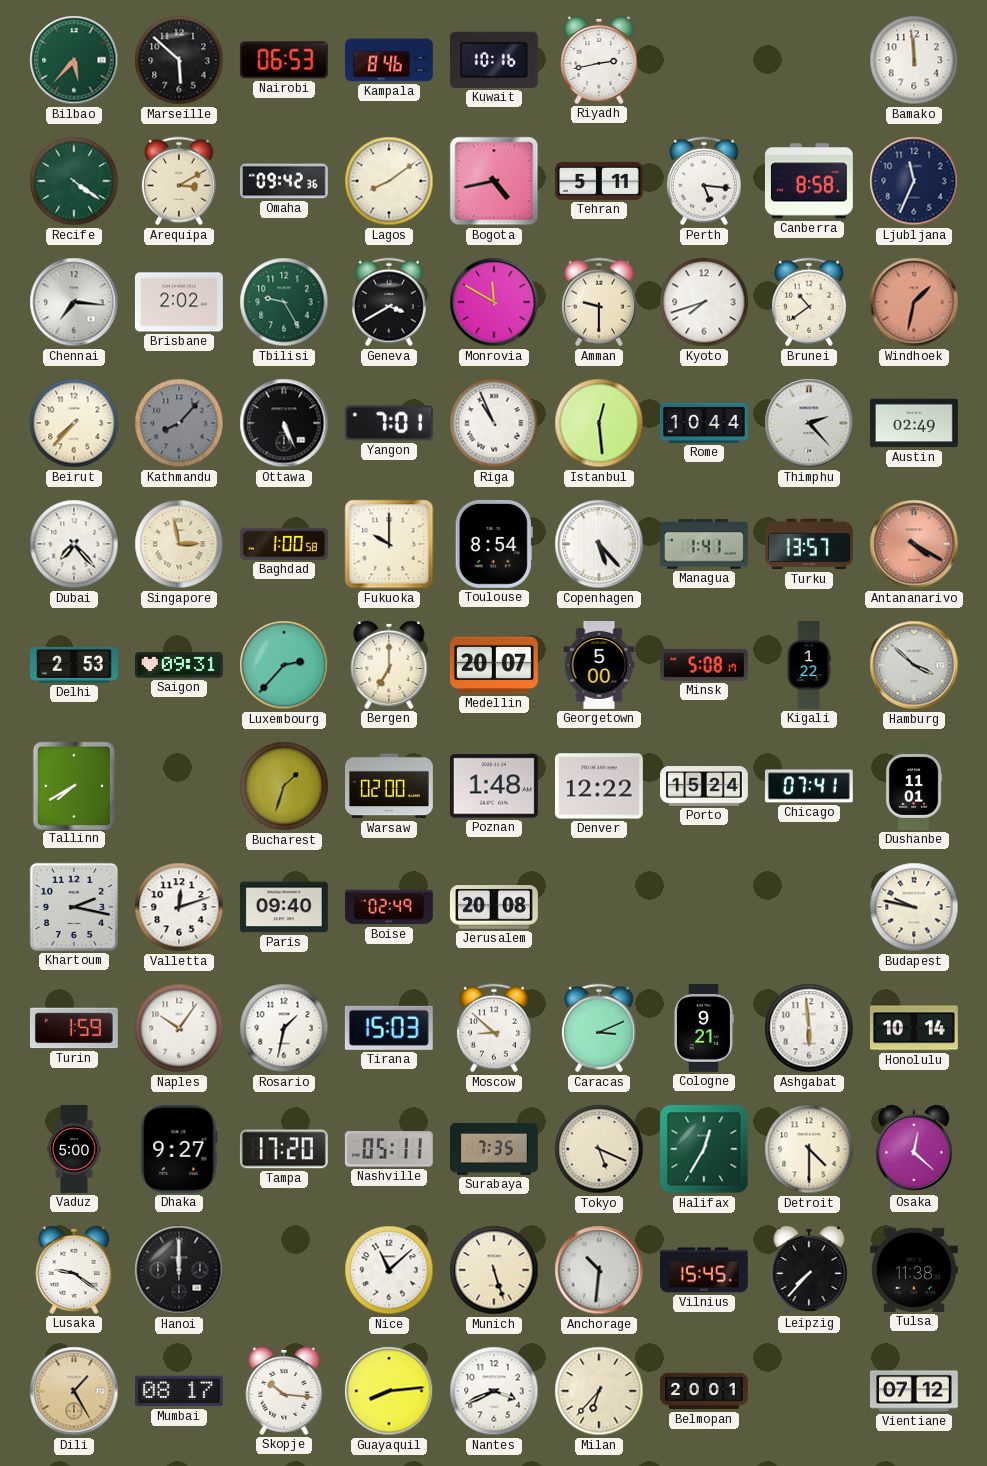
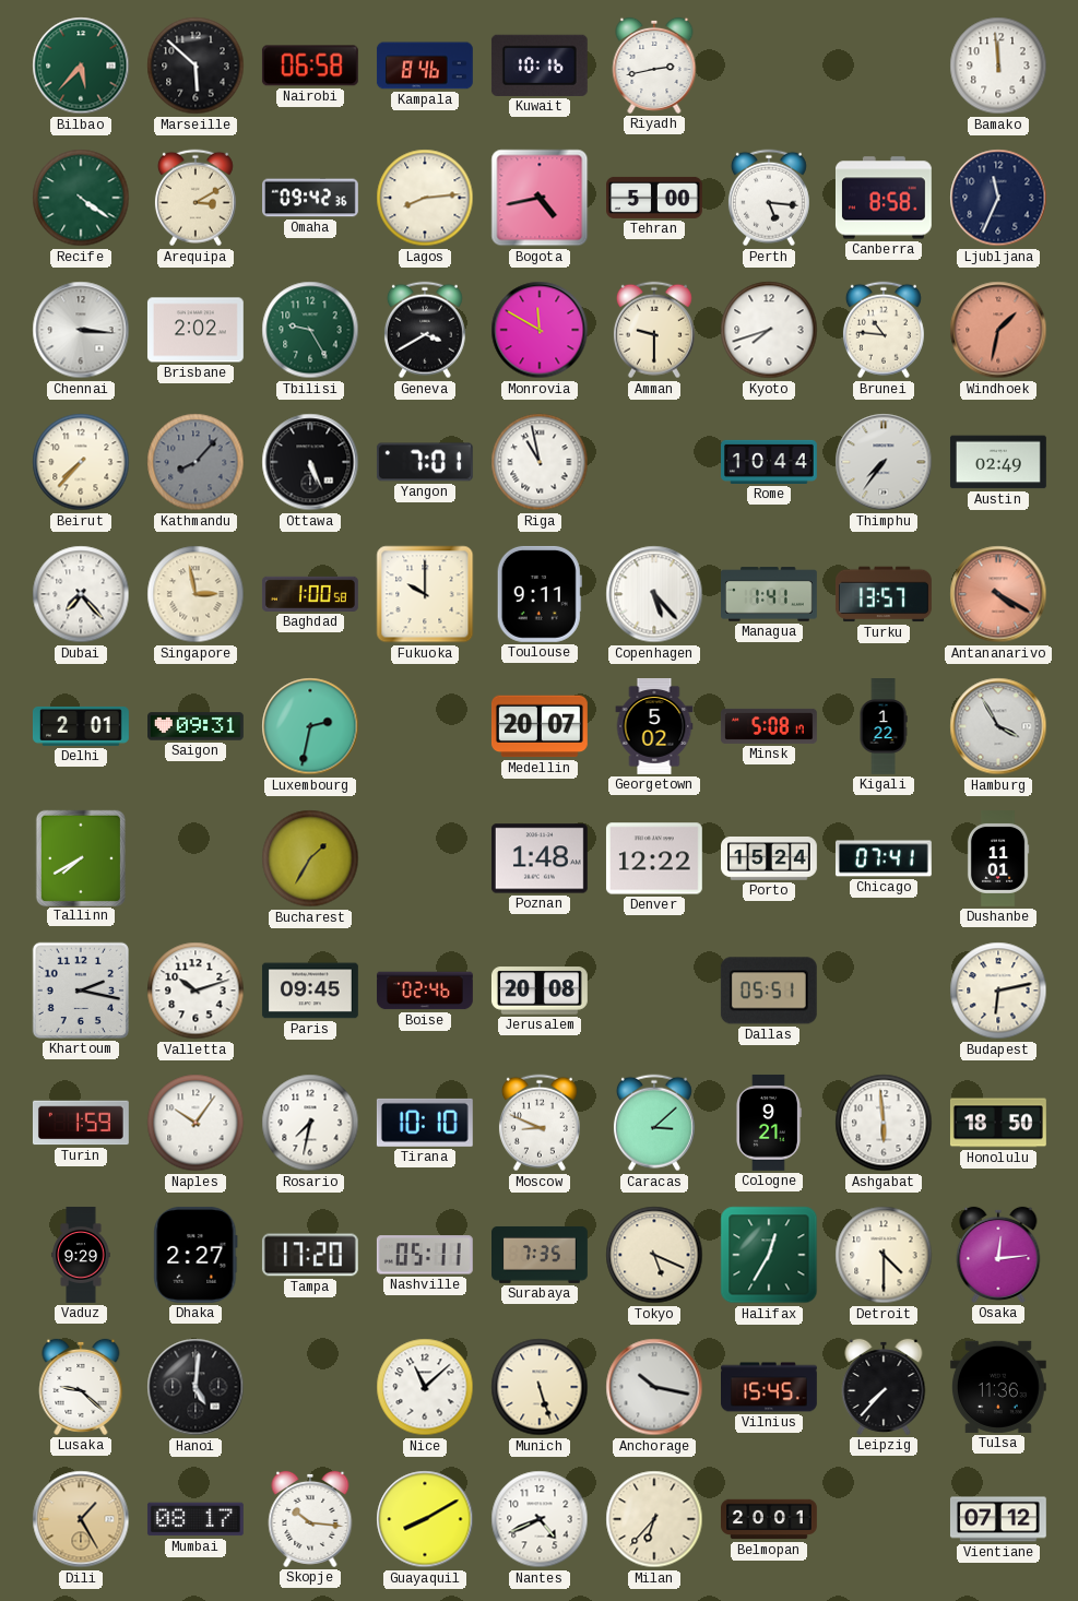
Nairobi: 06:53 -> 06:58 (310, 66)
Lagos: 8:09 -> 8:14 (425, 198)
Tehran: 5:11 -> 5:00 (655, 198)
Chennai: 7:16 -> 3:16 (81, 330)
Brunei: 10:39 -> 10:46 (884, 330)
Riga: 10:56 -> 10:58 (540, 462)
Istanbul: 12:29 -> none (599, 423)
Thimphu: 2:23 -> 7:36 (884, 462)
Toulouse: 8:54 -> 9:11 (540, 594)
Delhi: 2:53 -> 2:01 (82, 726)
Luxembourg: 2:37 -> 2:32 (310, 726)
Bergen: 7:00 -> none (389, 665)
Georgetown: 5:00 -> 5:02 (654, 727)
Hamburg: 3:52 -> 3:55 (998, 726)
Bucharest: 1:33 -> 1:35 (310, 858)
Warsaw: 02:00 -> none (390, 786)
Valletta: 12:12 -> 10:12 (196, 991)
Paris: 09:40 -> 09:45 (310, 991)
Boise: 02:49 -> 02:46 (425, 991)
Dallas: none -> 05:51 (769, 991)
Budapest: 9:47 -> 6:13 (998, 991)
Rosario: 1:32 -> 7:32 (310, 1123)
Tirana: 15:03 -> 10:10 (425, 1123)
Moscow: 8:52 -> 8:49 (540, 1123)
Caracas: 3:11 -> 3:08 (654, 1123)
Honolulu: 10:14 -> 18:50 (998, 1123)
Vaduz: 5:00 -> 9:29 (81, 1256)
Dhaka: 9:27 -> 2:27 (196, 1255)
Osaka: 12:22 -> 12:14 (998, 1255)
Lusaka: 9:21 -> 9:22 (81, 1387)
Hanoi: 12:00 -> 5:01 (196, 1387)
Anchorage: 10:31 -> 10:17 (654, 1387)
Tulsa: 11:38 -> 11:36 (998, 1387)
Guayaquil: 8:14 -> 8:10 (425, 1519)
Nantes: 3:41 -> 4:41 (540, 1519)
